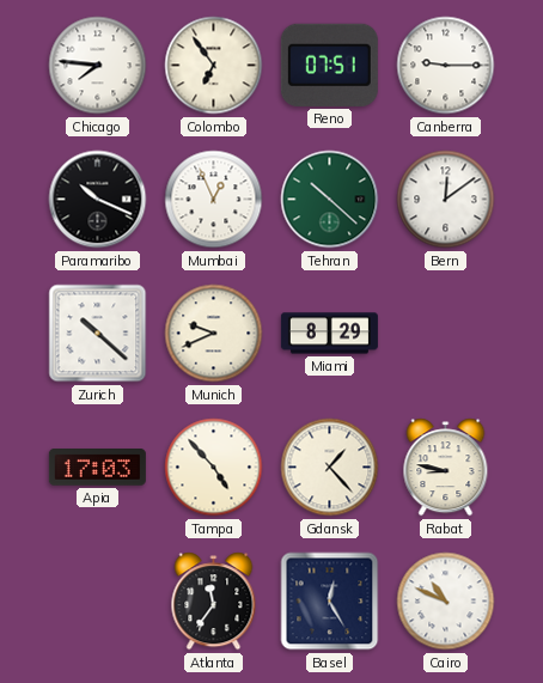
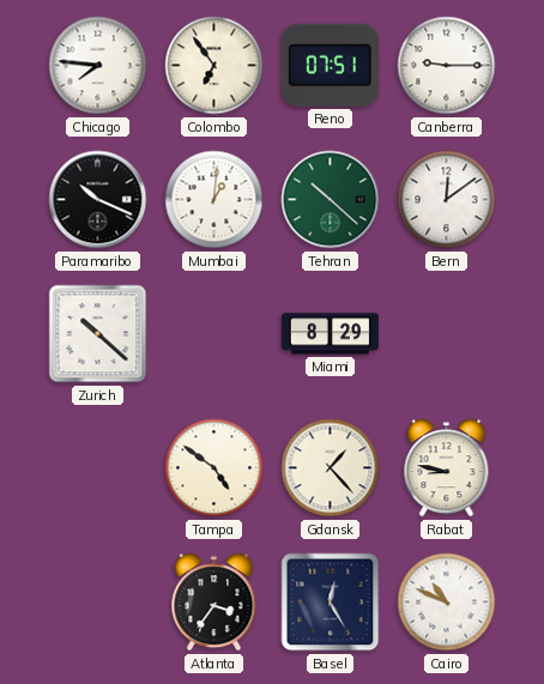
Mumbai: 12:56 -> 1:01 (214, 200)
Munich: 9:41 -> none (214, 334)
Apia: 17:03 -> none (97, 468)
Tampa: 4:53 -> 4:51 (214, 468)
Atlanta: 11:36 -> 3:36 (214, 603)
